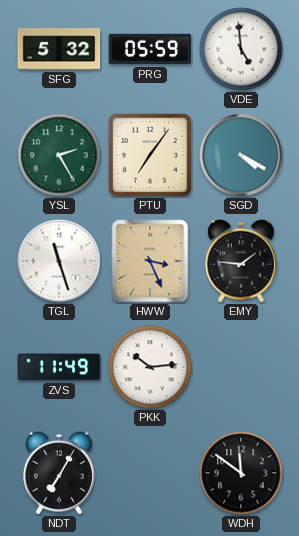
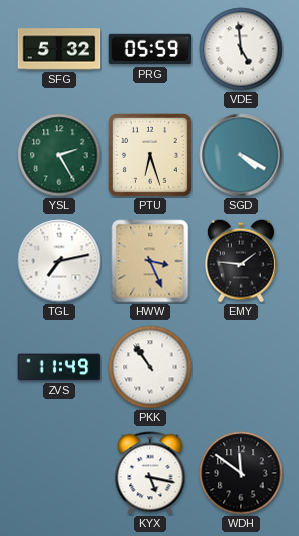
PTU: 7:06 -> 6:27 (150, 155)
TGL: 11:27 -> 7:13 (59, 261)
PKK: 10:14 -> 10:54 (150, 367)
NDT: 7:05 -> none (59, 473)
KYX: none -> 5:17 (150, 473)
